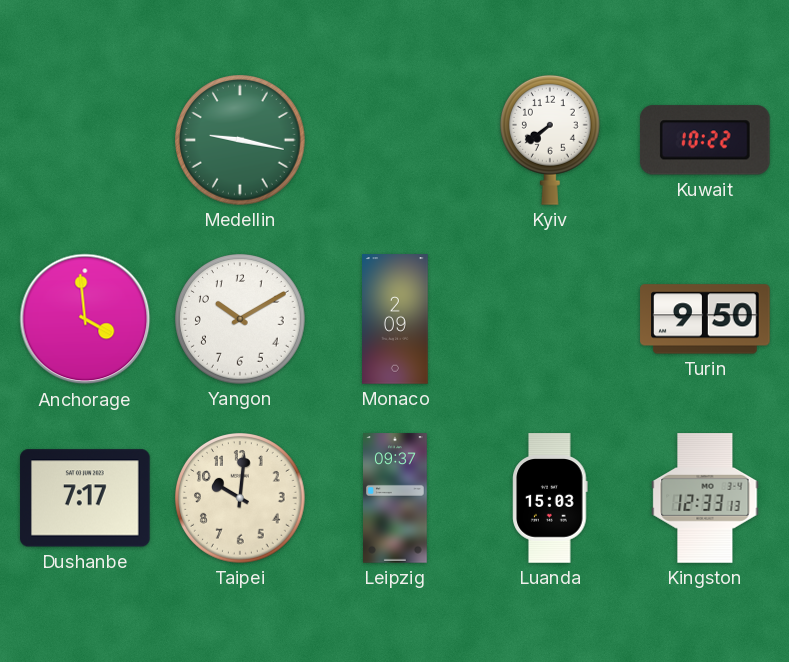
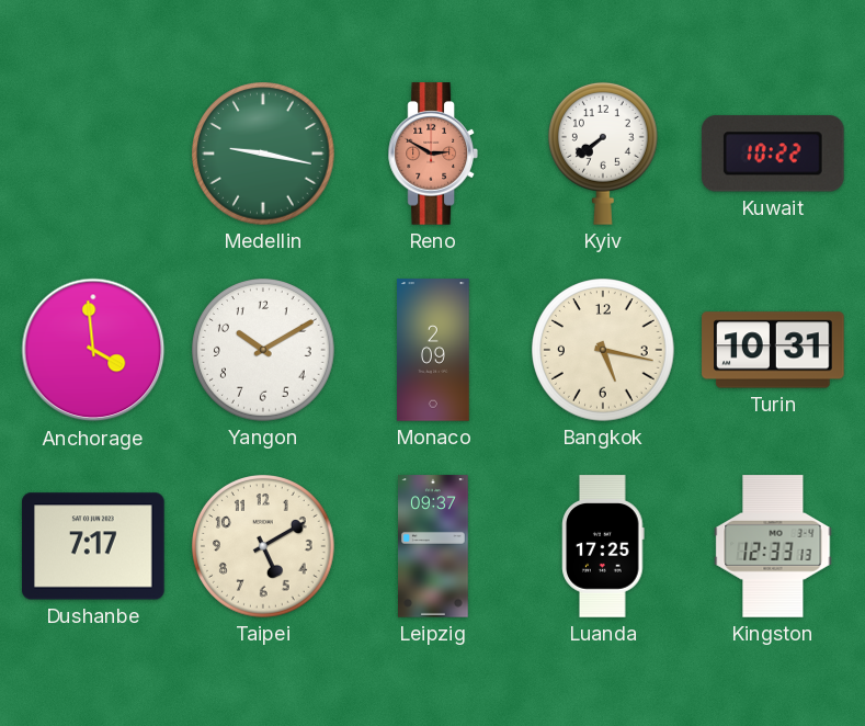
Reno: none -> 2:50 (433, 154)
Bangkok: none -> 5:17 (604, 351)
Turin: 9:50 -> 10:31 (773, 350)
Taipei: 10:01 -> 5:10 (264, 547)
Luanda: 15:03 -> 17:25 (603, 546)
